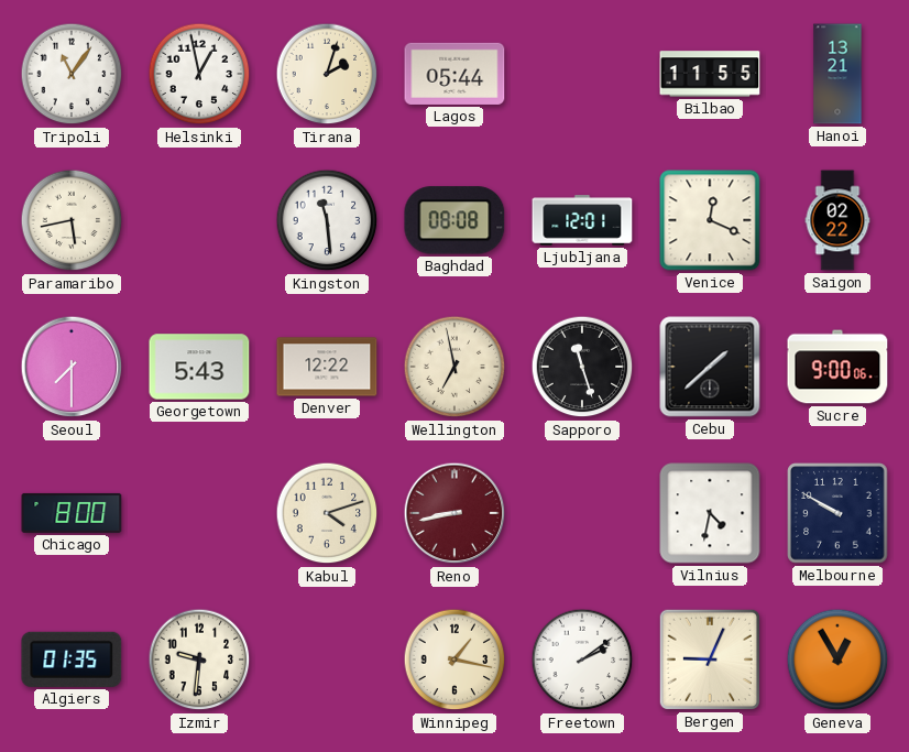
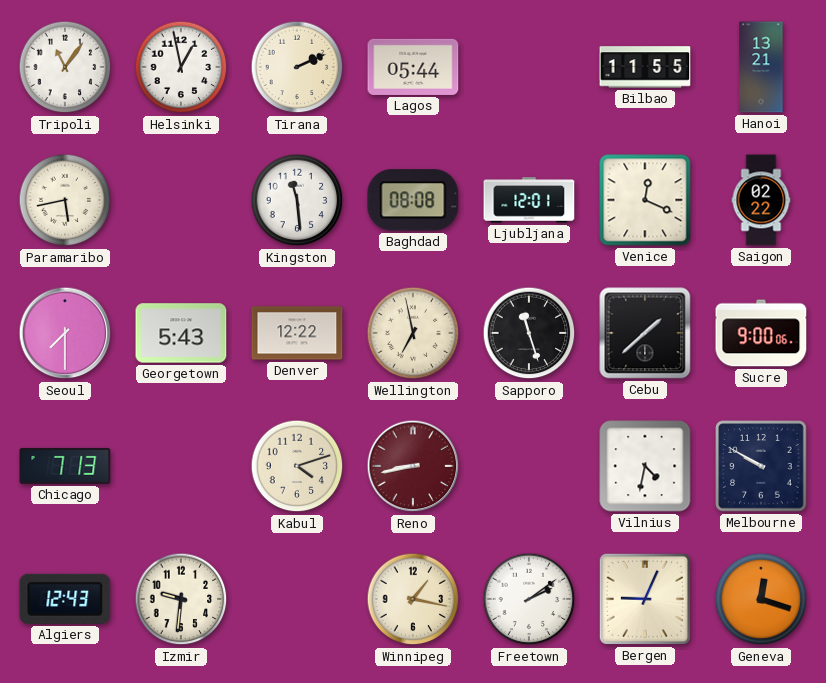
Tirana: 2:03 -> 2:11 (297, 67)
Chicago: 8:00 -> 7:13 (65, 466)
Algiers: 01:35 -> 12:43 (65, 599)
Geneva: 12:55 -> 12:18 (761, 599)
